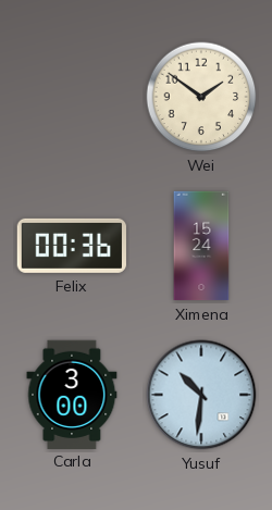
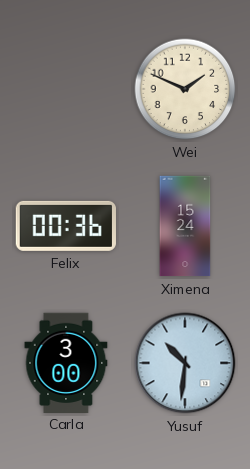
Wei: 1:51 -> 1:49 (185, 89)
